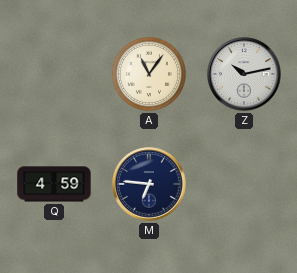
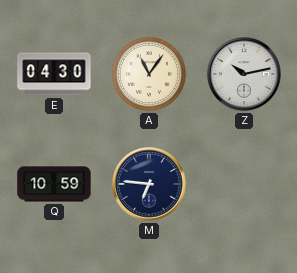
E: none -> 04:30 (54, 74)
Q: 4:59 -> 10:59 (54, 184)
